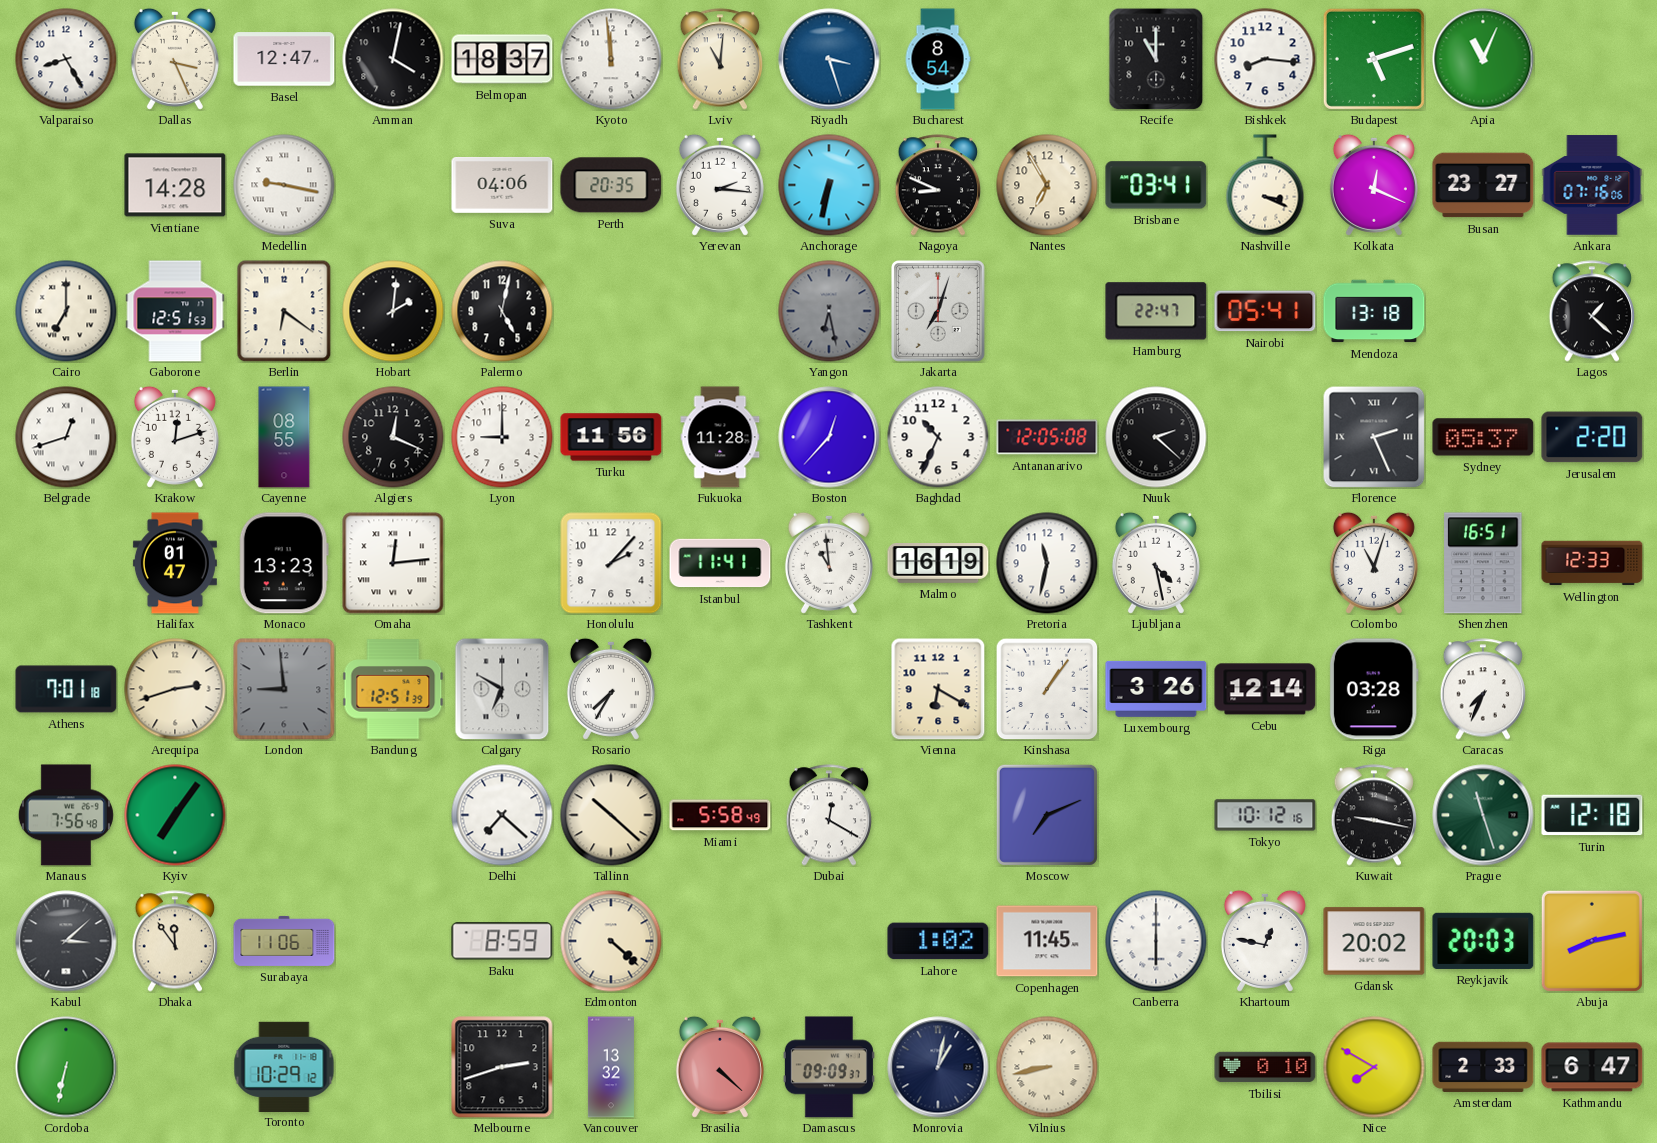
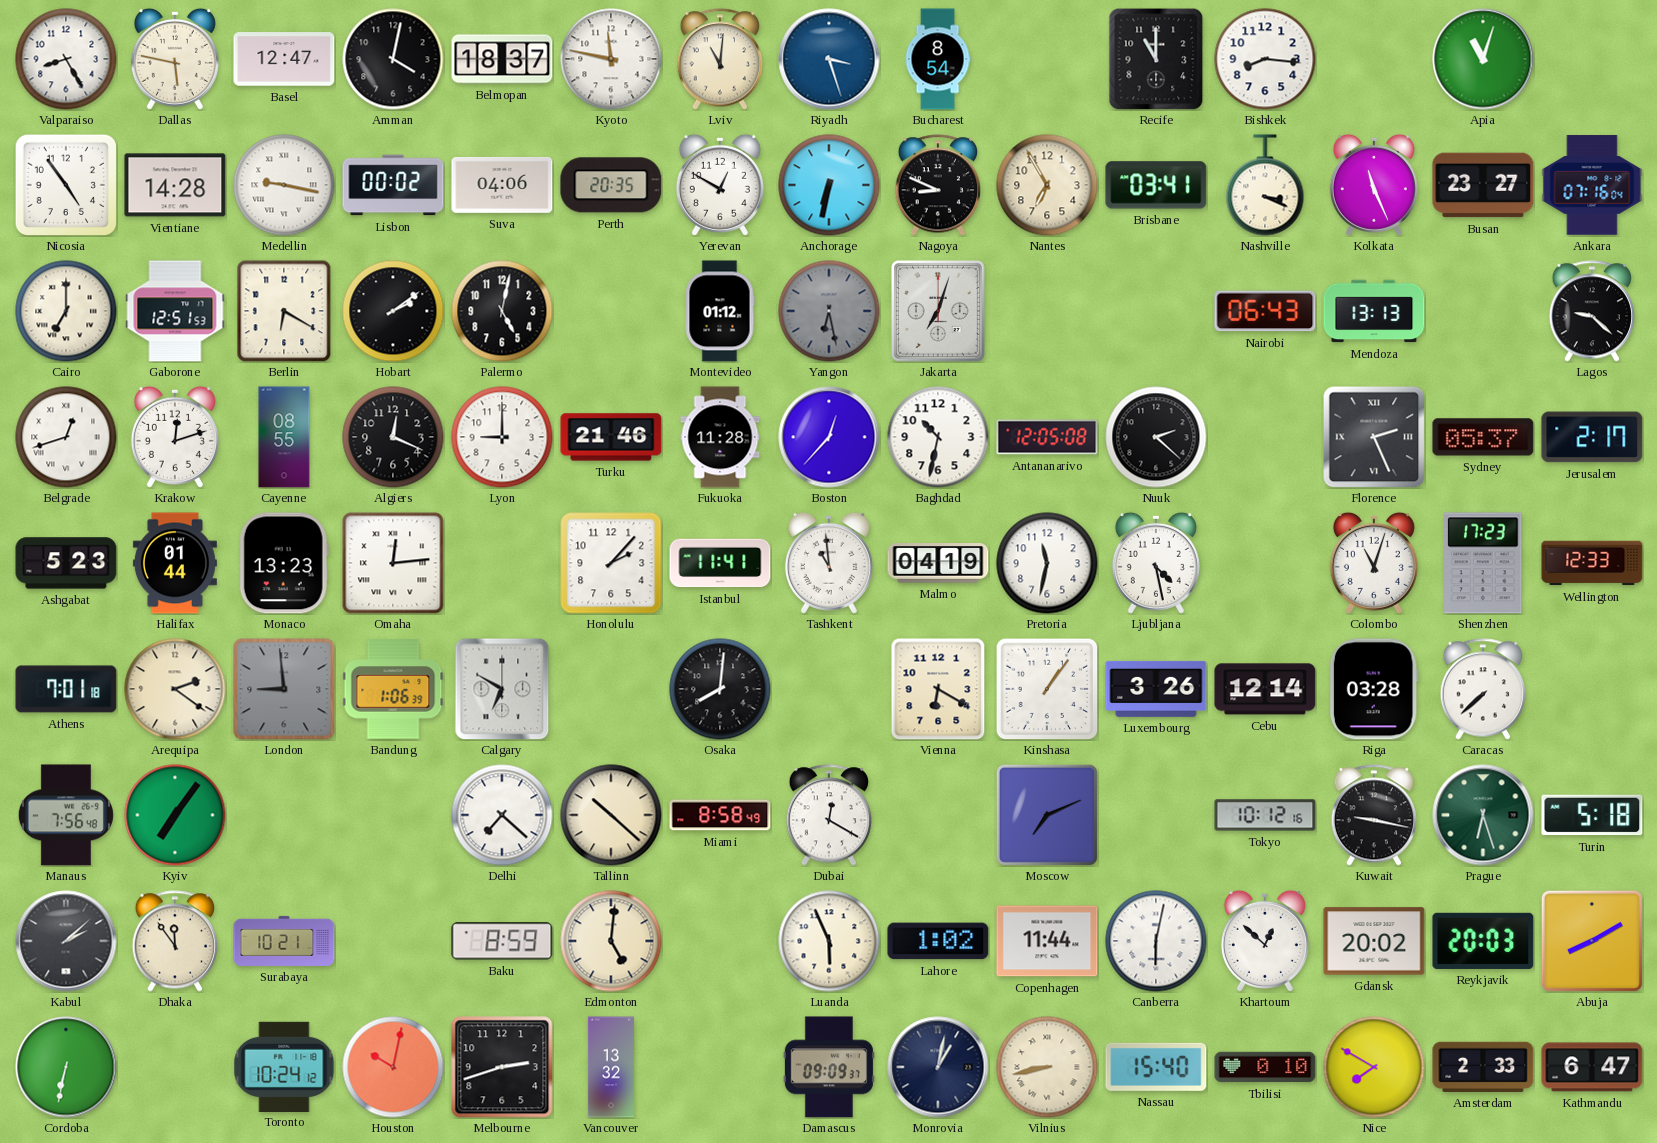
Dallas: 3:26 -> 5:47 (175, 59)
Kyoto: 11:59 -> 11:47 (611, 59)
Budapest: 5:12 -> none (1374, 59)
Apia: 11:04 -> 11:03 (1483, 59)
Nicosia: none -> 4:54 (65, 184)
Lisbon: none -> 00:02 (393, 185)
Yerevan: 2:16 -> 12:50 (720, 185)
Kolkata: 12:19 -> 11:26 (1374, 185)
Ankara: 07:16:06 -> 07:16:04 (1592, 185)
Berlin: 6:21 -> 6:20 (284, 311)
Hobart: 2:01 -> 2:09 (393, 311)
Montevideo: none -> 01:12 (720, 311)
Hamburg: 22:47 -> none (1156, 311)
Nairobi: 05:41 -> 06:43 (1265, 311)
Mendoza: 13:18 -> 13:13 (1374, 311)
Lagos: 1:22 -> 9:22 (1591, 311)
Turku: 11:56 -> 21:46 (611, 437)
Baghdad: 10:34 -> 10:32 (938, 437)
Jerusalem: 2:20 -> 2:17 (1592, 437)
Ashgabat: none -> 5:23 (66, 563)
Halifax: 01:47 -> 01:44 (175, 563)
Malmo: 16:19 -> 04:19 (938, 564)
Shenzhen: 16:51 -> 17:23 (1483, 563)
Arequipa: 2:42 -> 2:21 (175, 689)
Bandung: 12:51 -> 1:06 (393, 689)
Rosario: 7:35 -> none (611, 689)
Osaka: none -> 8:01 (720, 689)
Caracas: 7:34 -> 7:38 (1482, 689)
Miami: 5:58 -> 8:58 (720, 815)
Prague: 11:27 -> 6:27 (1483, 815)
Turin: 12:18 -> 5:18 (1592, 815)
Kabul: 3:08 -> 2:08 (66, 941)
Surabaya: 11:06 -> 10:21 (284, 941)
Edmonton: 4:22 -> 5:01 (611, 941)
Luanda: none -> 5:56 (829, 941)
Copenhagen: 11:45 -> 11:44 (1047, 941)
Canberra: 6:00 -> 6:02 (1156, 941)
Khartoum: 12:47 -> 12:52 (1265, 941)
Abuja: 8:13 -> 8:10 (1592, 941)
Toronto: 10:29 -> 10:24 (284, 1066)
Houston: none -> 10:02 (393, 1067)
Brasilia: 4:22 -> none (720, 1067)
Nassau: none -> 15:40 (1156, 1067)
